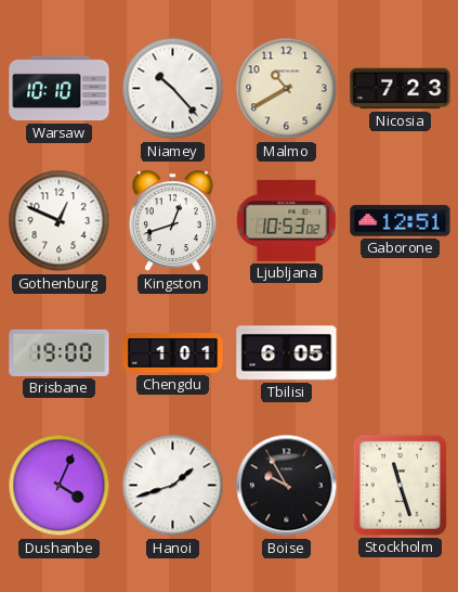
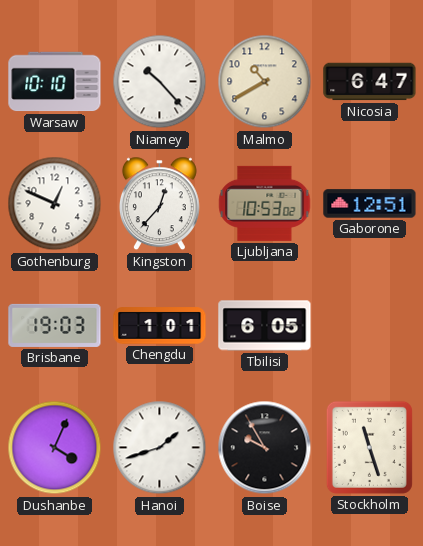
Nicosia: 7:23 -> 6:47 (370, 82)
Kingston: 12:42 -> 12:37 (159, 204)
Brisbane: 19:00 -> 19:03 (55, 325)
